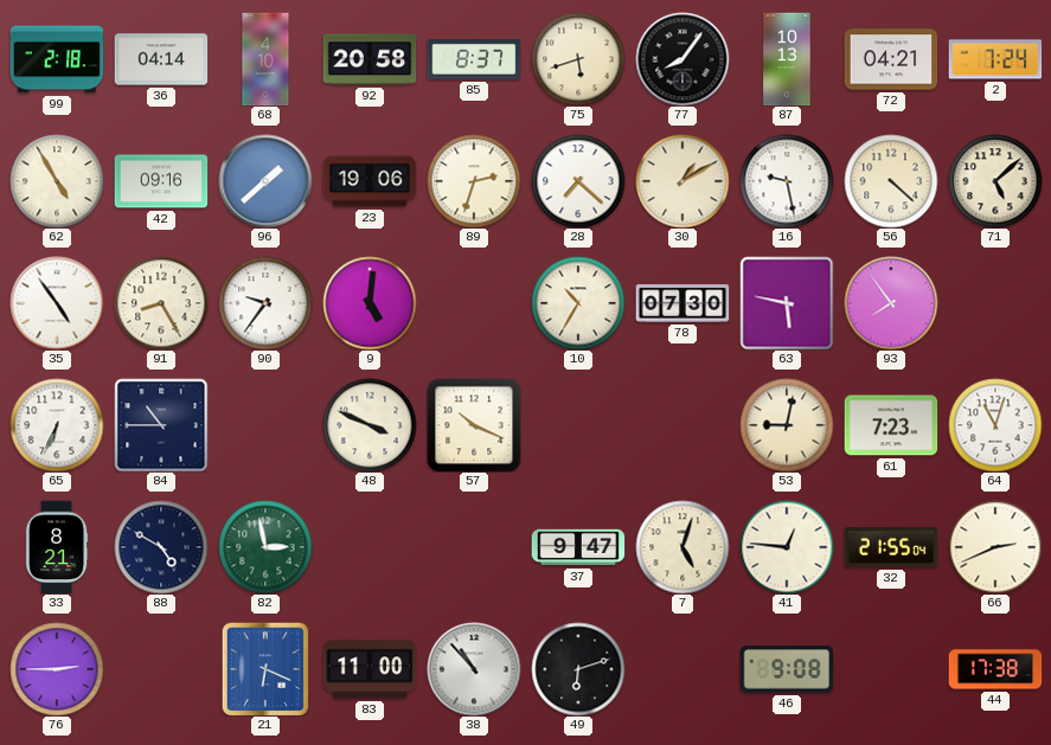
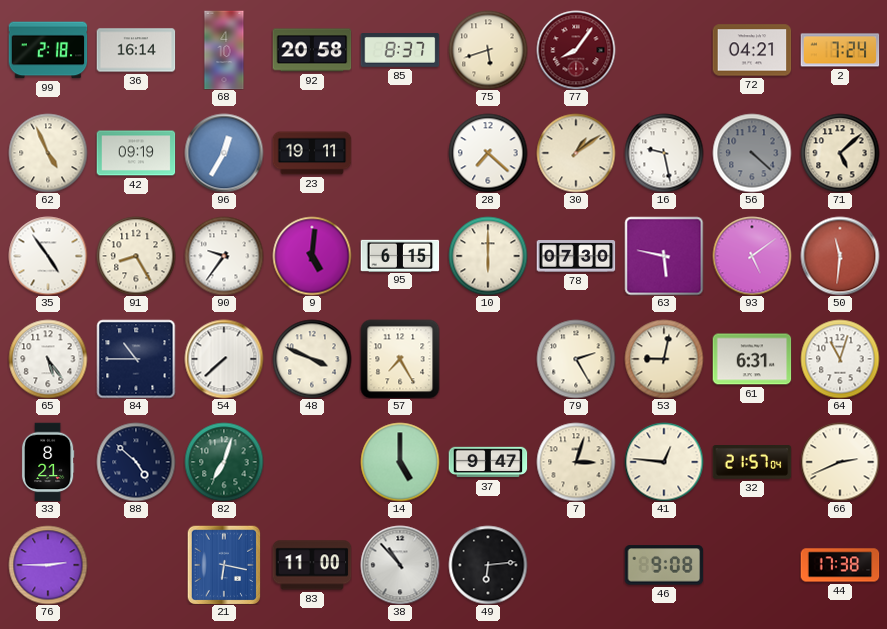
36: 04:14 -> 16:14 (136, 50)
77 dial: black -> burgundy (576, 50)
87: 10:13 -> none (787, 59)
62: 4:55 -> 4:56 (48, 153)
42: 09:16 -> 09:19 (136, 153)
96: 1:38 -> 12:35 (224, 153)
23: 19:06 -> 19:11 (312, 153)
89: 2:33 -> none (474, 181)
30: 1:10 -> 1:09 (576, 153)
56 dial: cream -> grey (752, 153)
95: none -> 6:15 (400, 255)
10: 10:35 -> 6:00 (488, 256)
93: 7:54 -> 5:09 (752, 256)
50: none -> 11:31 (840, 256)
65: 6:34 -> 5:24 (48, 359)
54: none -> 7:38 (224, 359)
57: 10:19 -> 7:25 (400, 359)
79: none -> 2:25 (576, 359)
61: 7:23 -> 6:31 (752, 359)
88: 4:50 -> 4:52 (136, 462)
82: 2:58 -> 7:03 (224, 462)
14: none -> 5:00 (400, 462)
7: 5:03 -> 3:03 (576, 462)
32: 21:55 -> 21:57 (752, 463)
21: 6:19 -> 6:17 (224, 565)
49: 6:12 -> 6:14 (488, 565)
